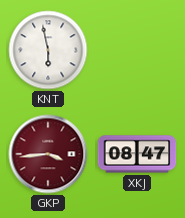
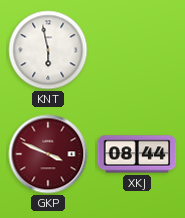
GKP: 3:44 -> 3:49 (48, 154)
XKJ: 08:47 -> 08:44 (137, 154)
